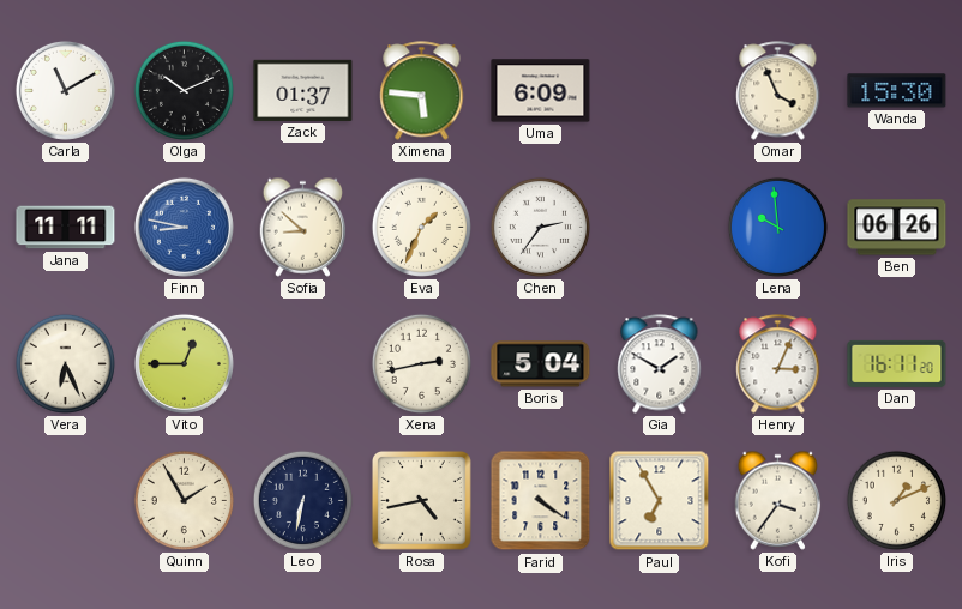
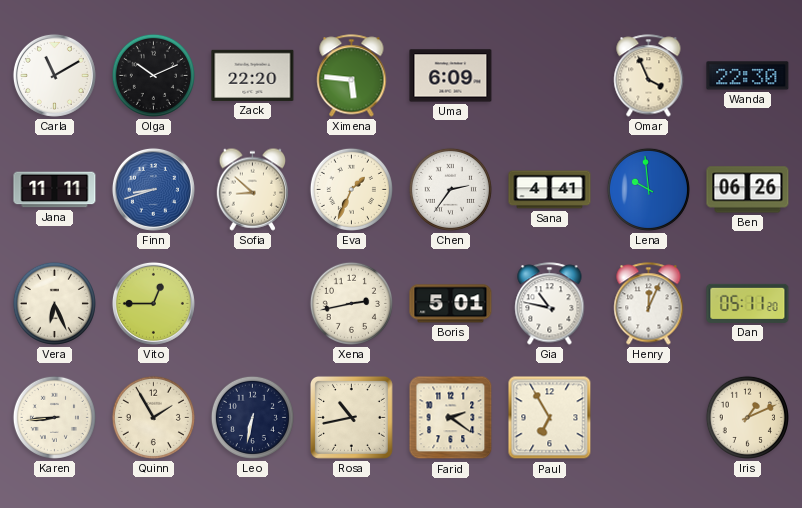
Zack: 01:37 -> 22:20 (253, 75)
Wanda: 15:30 -> 22:30 (748, 76)
Finn: 8:47 -> 8:42 (153, 189)
Sana: none -> 4:41 (550, 190)
Boris: 5:04 -> 5:01 (451, 304)
Gia: 1:50 -> 10:47 (550, 304)
Henry: 3:04 -> 12:04 (649, 304)
Dan: 16:11 -> 05:11 (748, 303)
Karen: none -> 8:44 (54, 417)
Rosa: 4:43 -> 10:43 (351, 417)
Farid: 4:21 -> 2:21 (451, 418)
Kofi: 3:36 -> none (778, 500)
